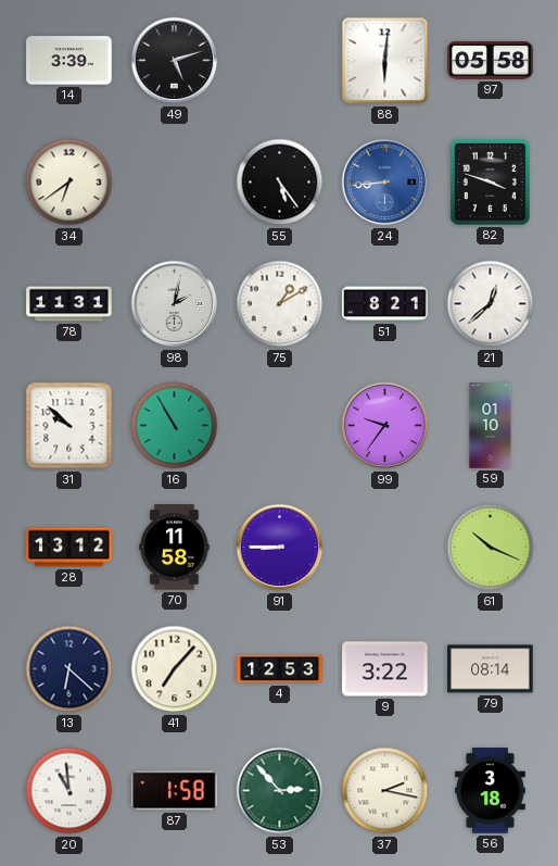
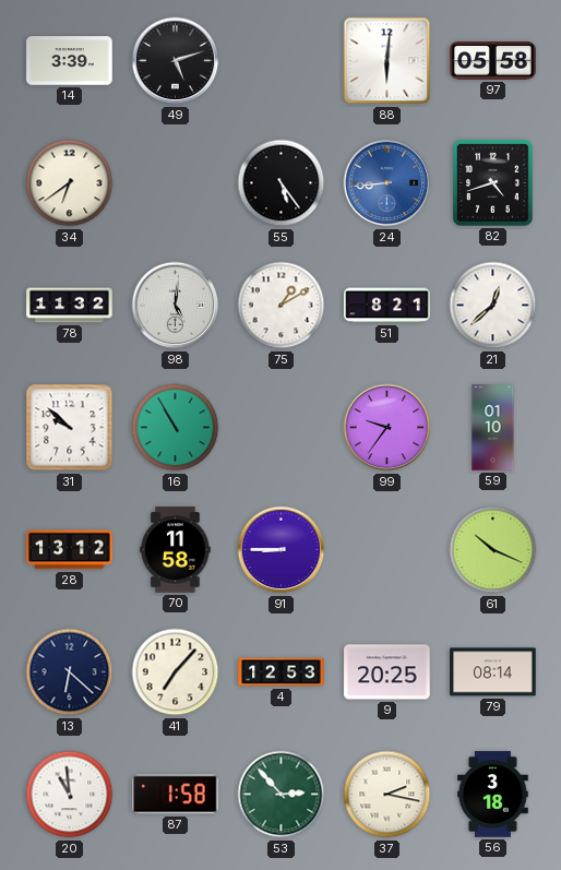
82: 3:48 -> 4:42 (492, 182)
78: 11:31 -> 11:32 (70, 306)
98: 2:02 -> 5:01 (176, 306)
9: 3:22 -> 20:25 (387, 672)
